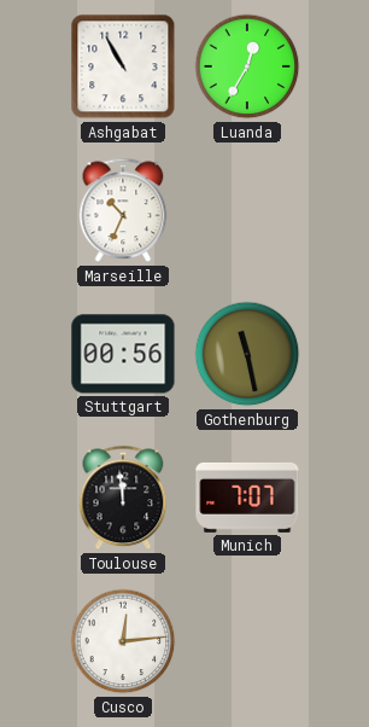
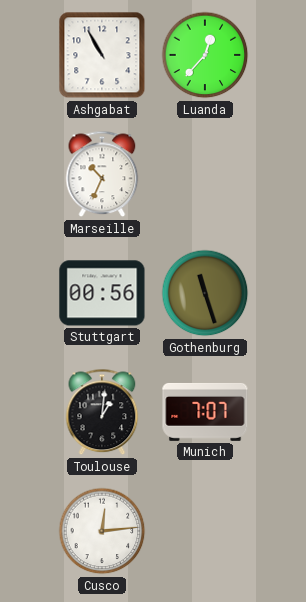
Luanda: 12:35 -> 12:37 (205, 55)
Gothenburg: 11:28 -> 11:27 (205, 293)
Toulouse: 11:59 -> 1:01 (102, 412)
